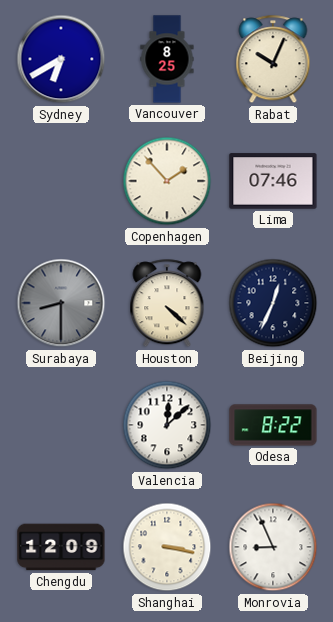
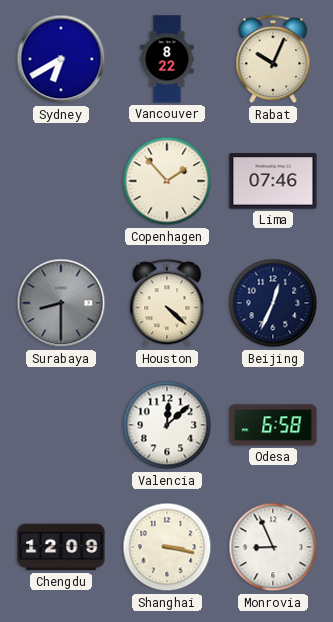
Vancouver: 8:25 -> 8:22 (167, 59)
Odesa: 8:22 -> 6:58 (273, 425)
